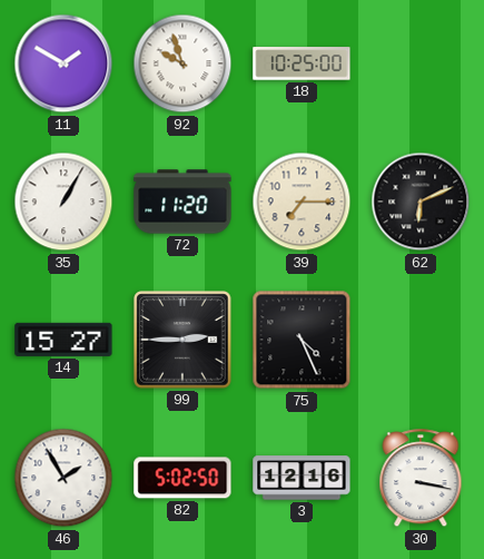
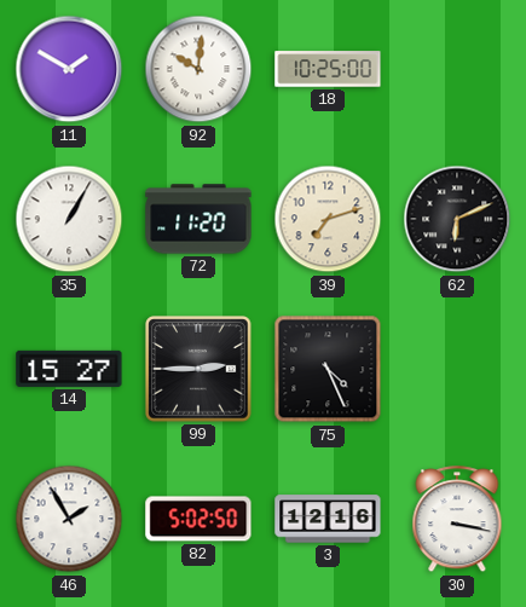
92: 9:57 -> 10:01 (198, 69)
39: 7:15 -> 7:12 (328, 219)
